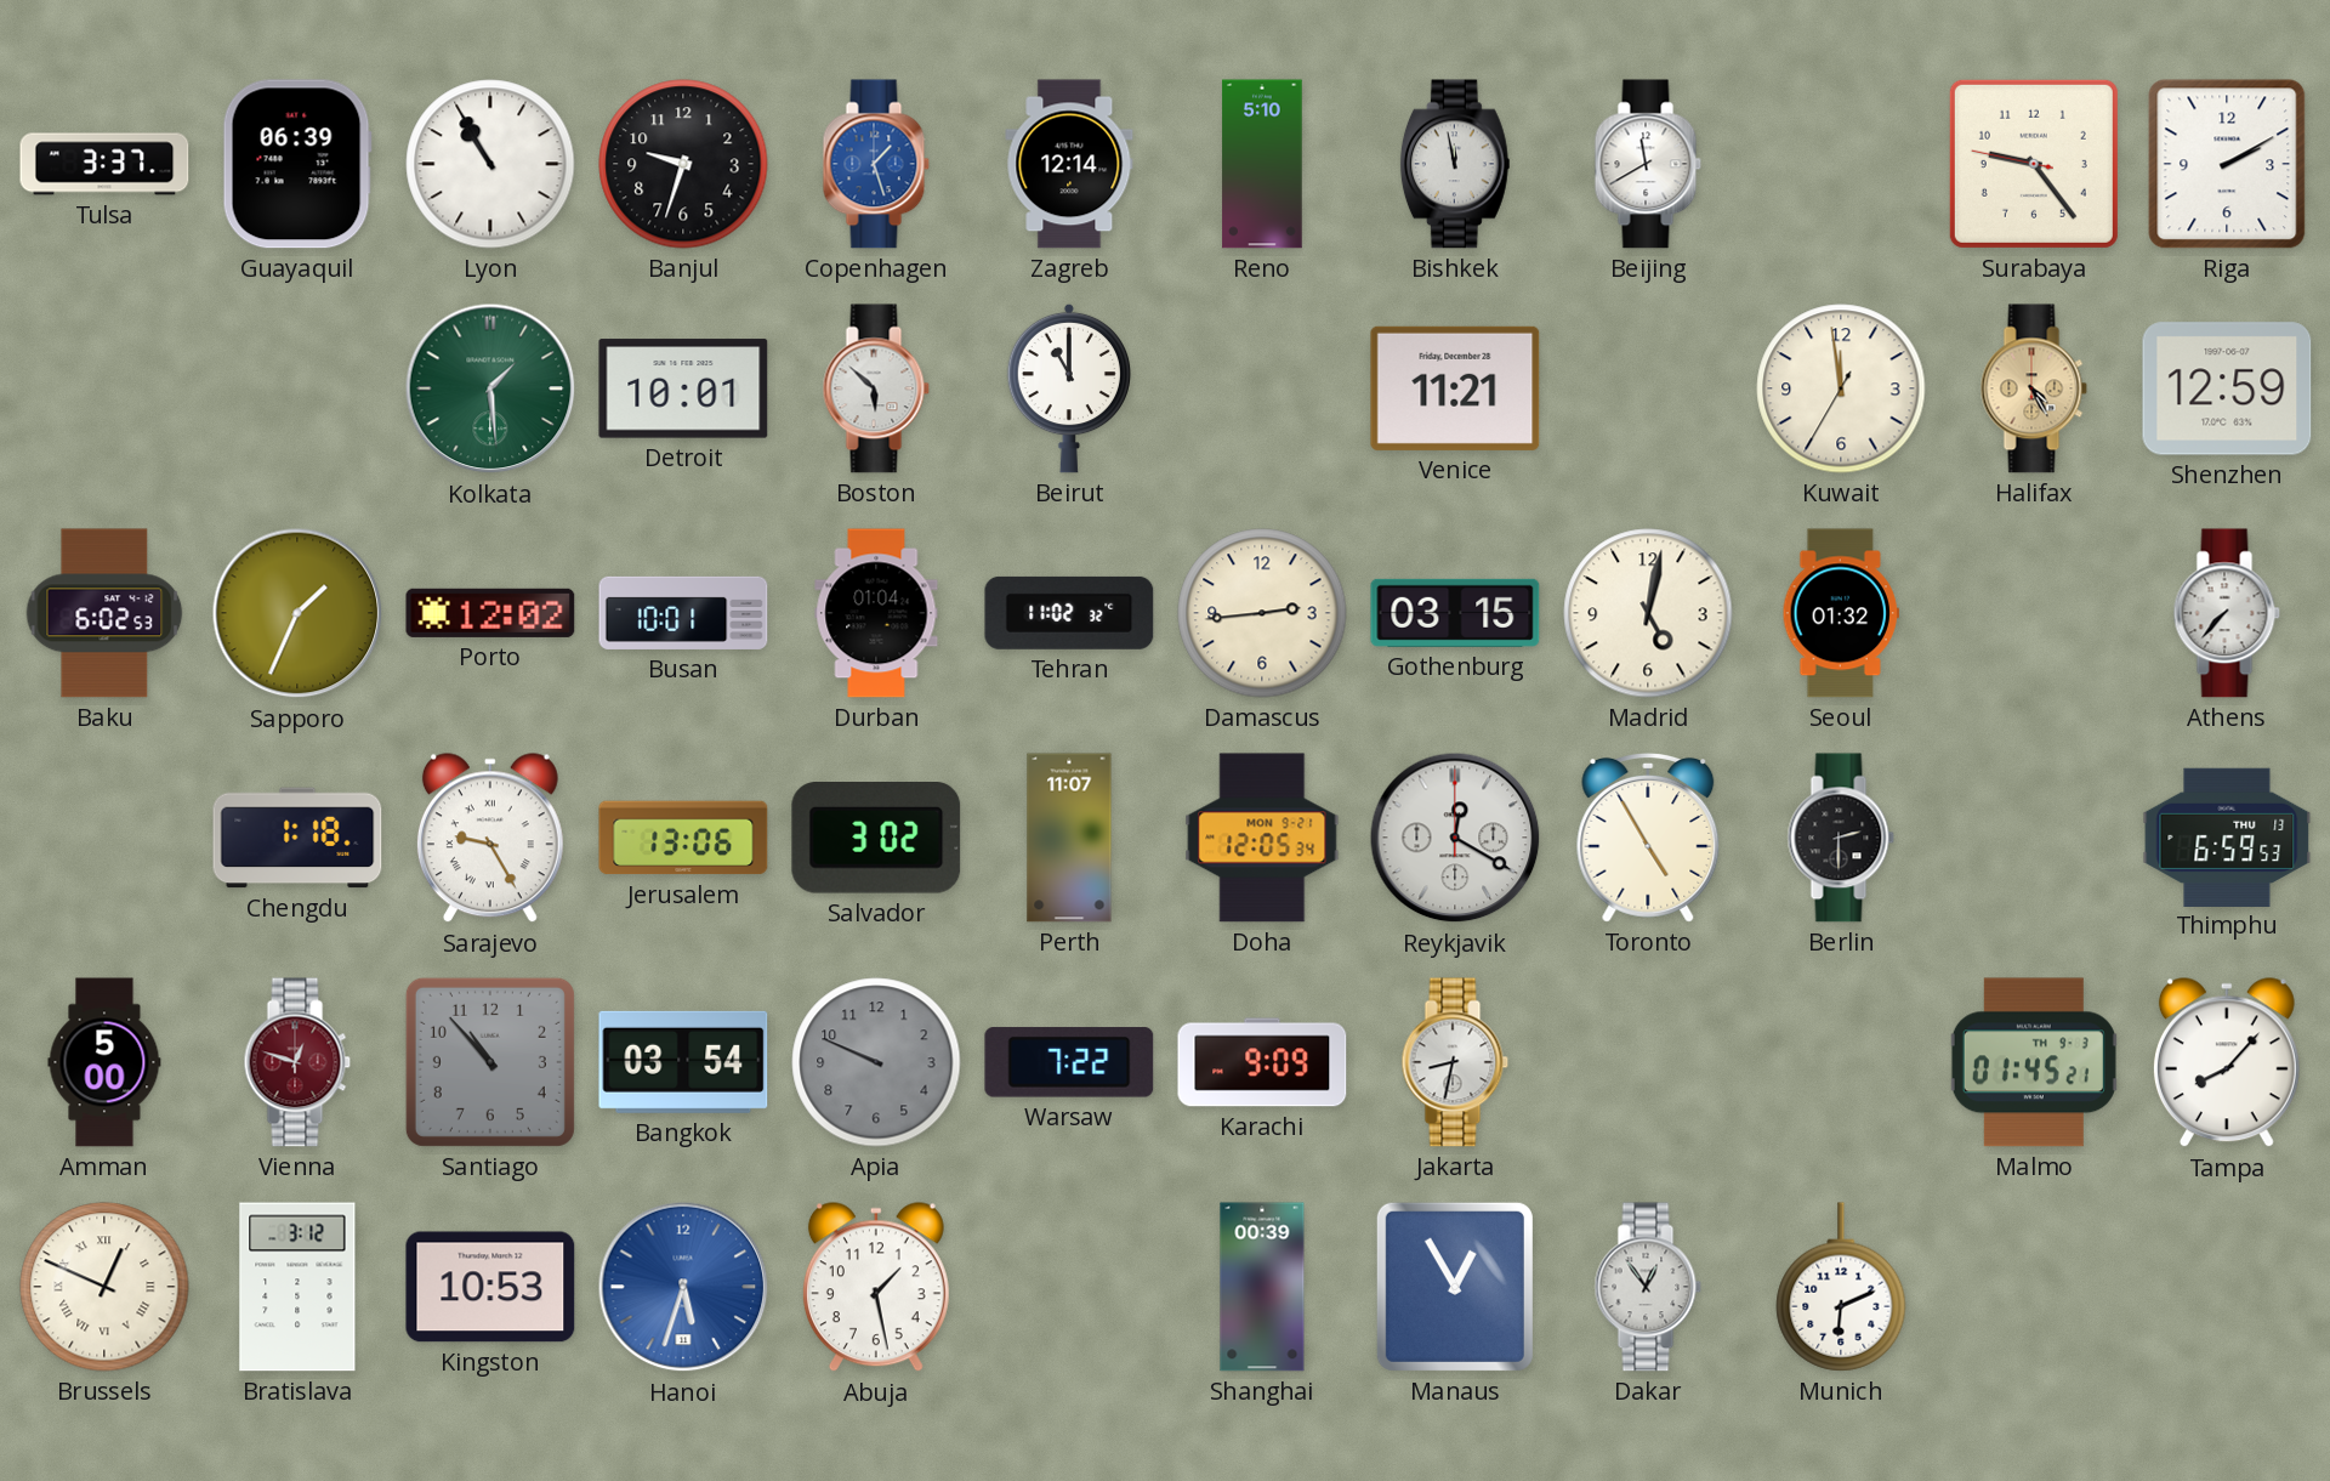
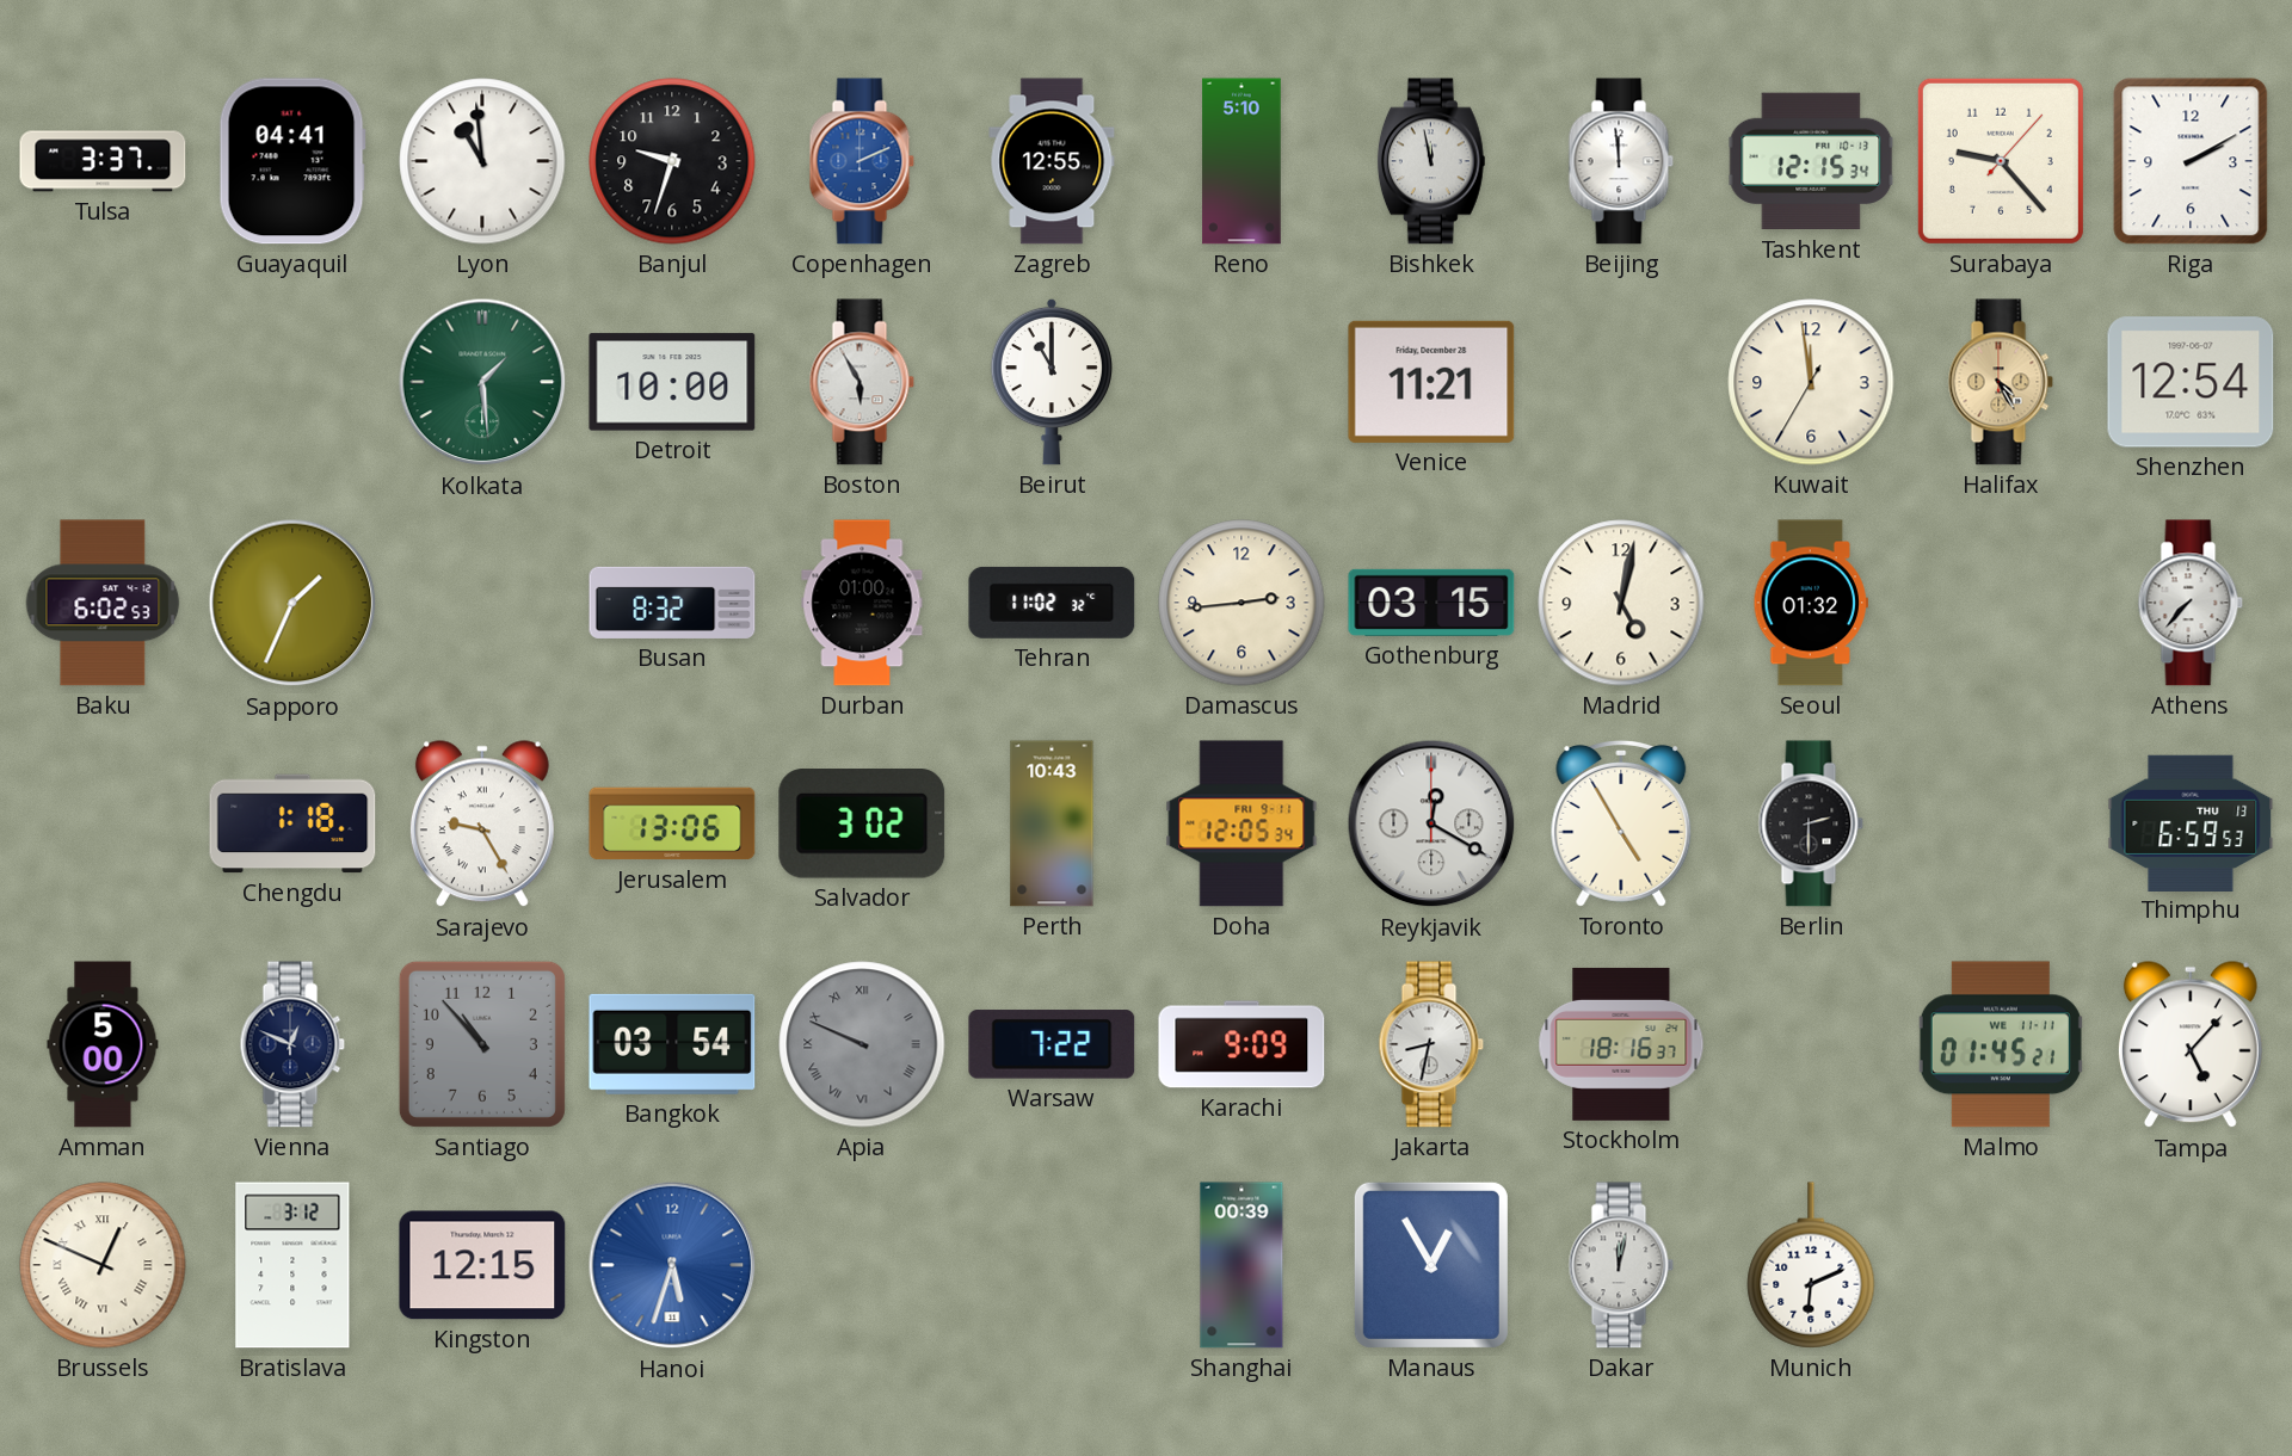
Guayaquil: 06:39 -> 04:41 (292, 161)
Lyon: 10:55 -> 10:59 (482, 161)
Copenhagen: 1:27 -> 2:11 (862, 161)
Zagreb: 12:14 -> 12:55 (1052, 161)
Beijing: 11:40 -> 11:59 (1621, 161)
Tashkent: none -> 12:15 (1811, 161)
Surabaya: 9:23:47 -> 9:23:07 (2001, 161)
Detroit: 10:01 -> 10:00 (672, 382)
Boston: 5:52 -> 5:55 (862, 382)
Shenzhen: 12:59 -> 12:54 (2191, 382)
Porto: 12:02 -> none (490, 613)
Busan: 10:01 -> 8:32 (672, 603)
Durban: 01:04 -> 01:00 (862, 603)
Perth: 11:07 -> 10:43 (1052, 823)
Doha date: MON 9-21 -> FRI 9-11 (1241, 823)
Vienna: 12:48 -> 12:49 (292, 1044)
Vienna dial: burgundy -> navy (292, 1044)
Apia numerals: Arabic -> Roman (862, 1044)
Stockholm: none -> 18:16 (1621, 1044)
Malmo date: TH 9-3 -> WE 11-11 (2001, 1044)
Tampa: 8:07 -> 5:07 (2191, 1045)
Kingston: 10:53 -> 12:15 (482, 1265)
Abuja: 1:28 -> none (876, 1288)
Dakar: 12:54 -> 12:02 (1621, 1265)
